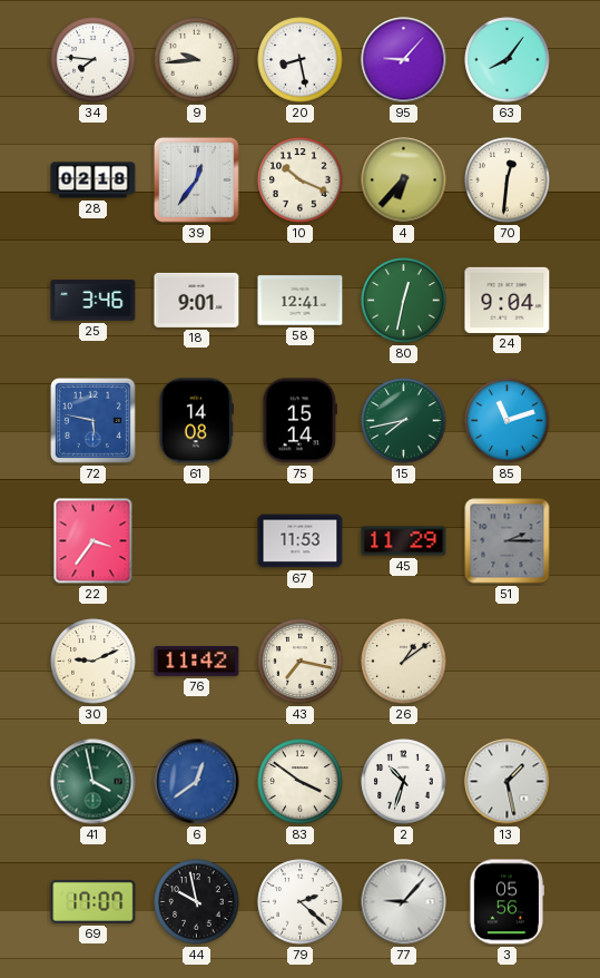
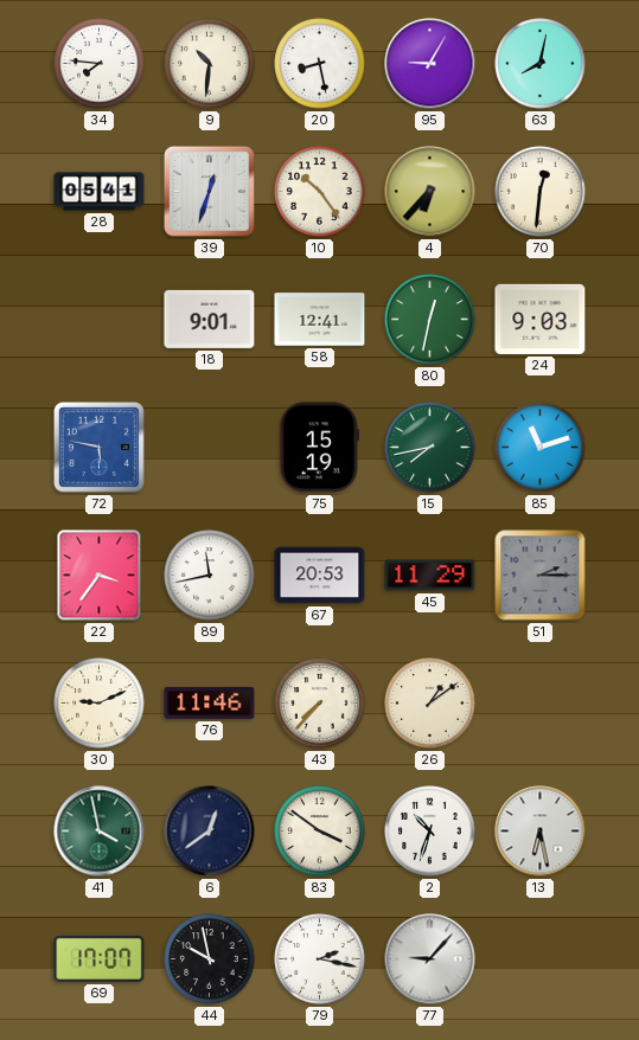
9: 9:44 -> 10:31 (210, 64)
95: 9:07 -> 9:05 (430, 64)
63: 8:06 -> 8:02 (541, 64)
28: 02:18 -> 05:41 (100, 192)
39: 12:36 -> 12:33 (209, 191)
10: 10:19 -> 10:24 (320, 192)
25: 3:46 -> none (94, 301)
24: 9:04 -> 9:03 (541, 319)
61: 14:08 -> none (196, 421)
75: 15:14 -> 15:19 (319, 448)
89: none -> 11:43 (210, 576)
67: 11:53 -> 20:53 (320, 576)
76: 11:42 -> 11:46 (210, 702)
43: 7:17 -> 7:37 (320, 704)
6 dial: blue -> navy (210, 832)
13: 1:28 -> 6:28 (541, 832)
79: 2:22 -> 2:17 (320, 959)
3: 05:56 -> none (505, 902)
